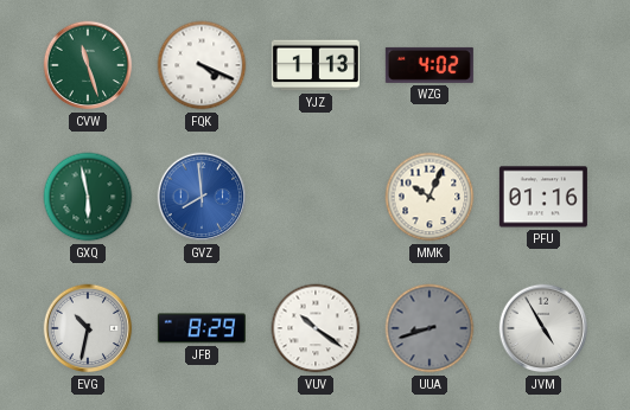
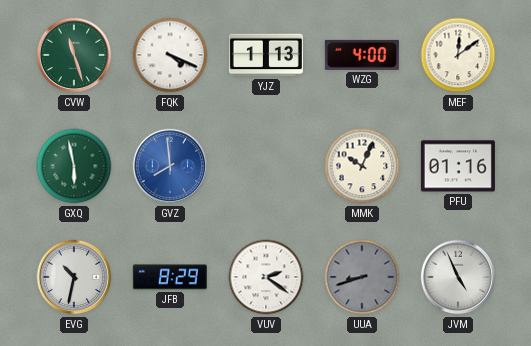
WZG: 4:02 -> 4:00 (362, 55)
MEF: none -> 12:09 (458, 55)
VUV: 10:21 -> 2:21 (266, 277)
JVM: 4:55 -> 4:56 (458, 277)
